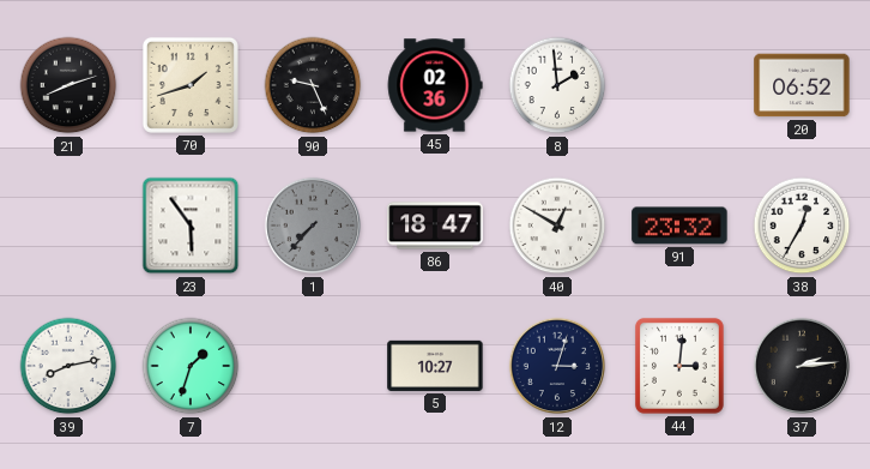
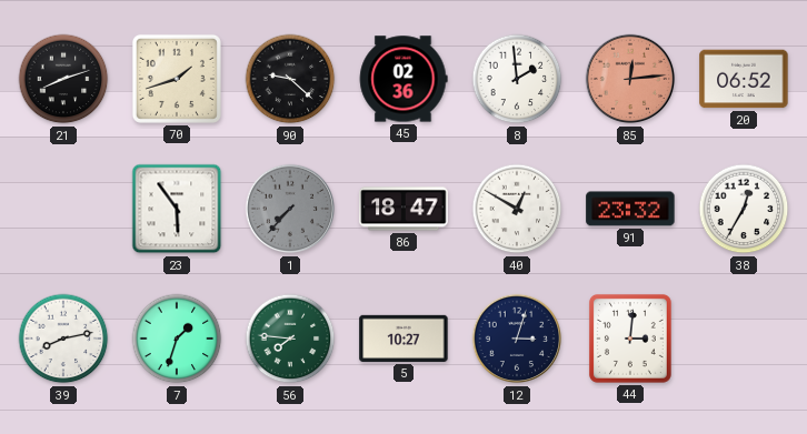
90: 9:26 -> 9:22 (290, 79)
85: none -> 12:14 (630, 79)
56: none -> 7:46 (290, 339)
37: 2:14 -> none (802, 366)
